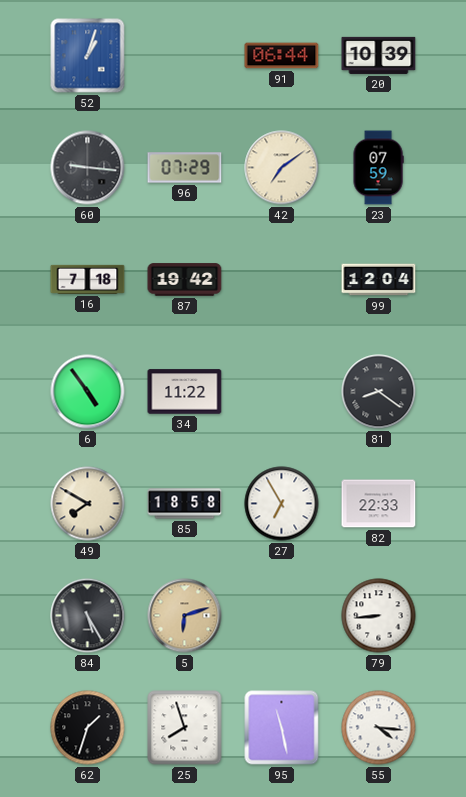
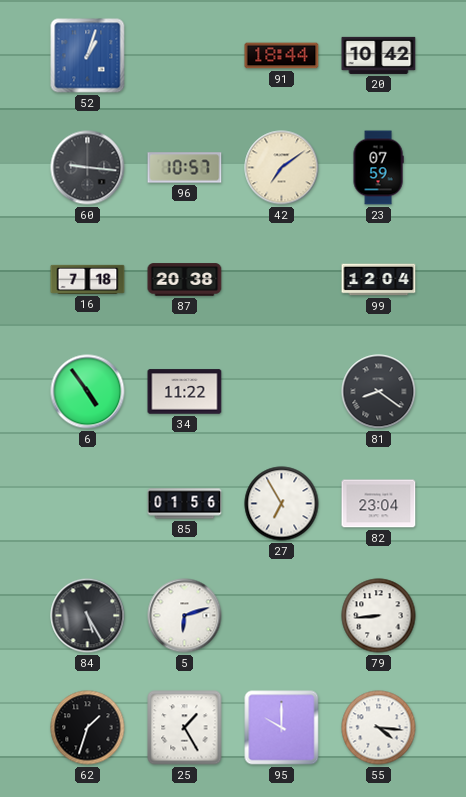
91: 06:44 -> 18:44 (282, 56)
20: 10:39 -> 10:42 (379, 55)
96: 07:29 -> 10:57 (185, 168)
87: 19:42 -> 20:38 (185, 280)
49: 7:50 -> none (88, 504)
85: 18:58 -> 01:56 (185, 504)
82: 22:33 -> 23:04 (379, 504)
5 dial: champagne -> white (185, 616)
25: 7:57 -> 1:25 (185, 728)
95: 11:28 -> 10:00 (282, 728)
